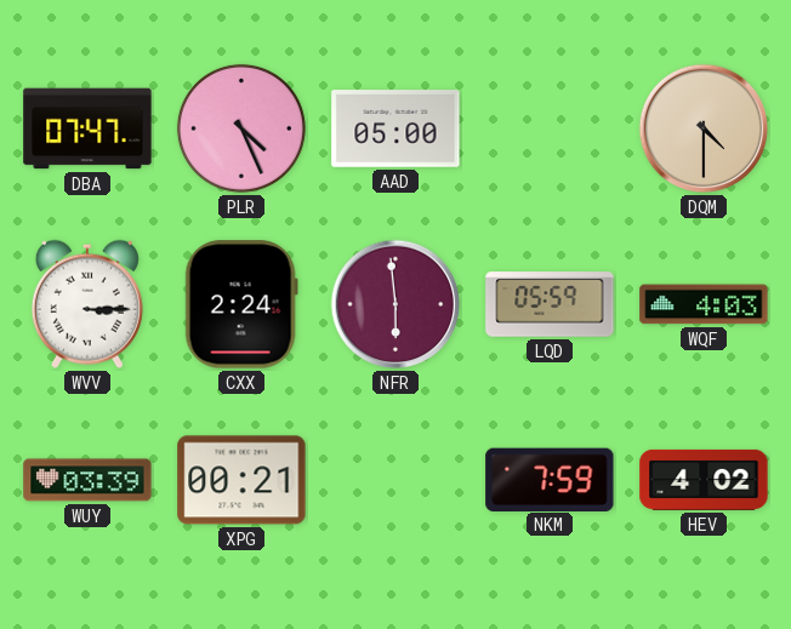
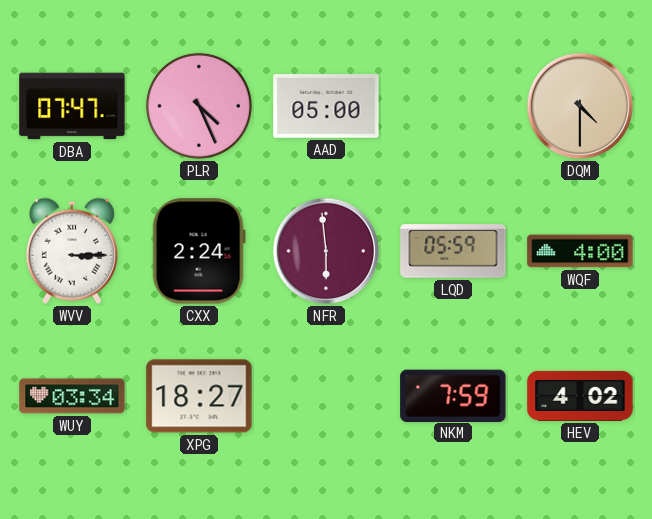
WQF: 4:03 -> 4:00 (580, 251)
WUY: 03:39 -> 03:34 (72, 396)
XPG: 00:21 -> 18:27 (199, 396)
